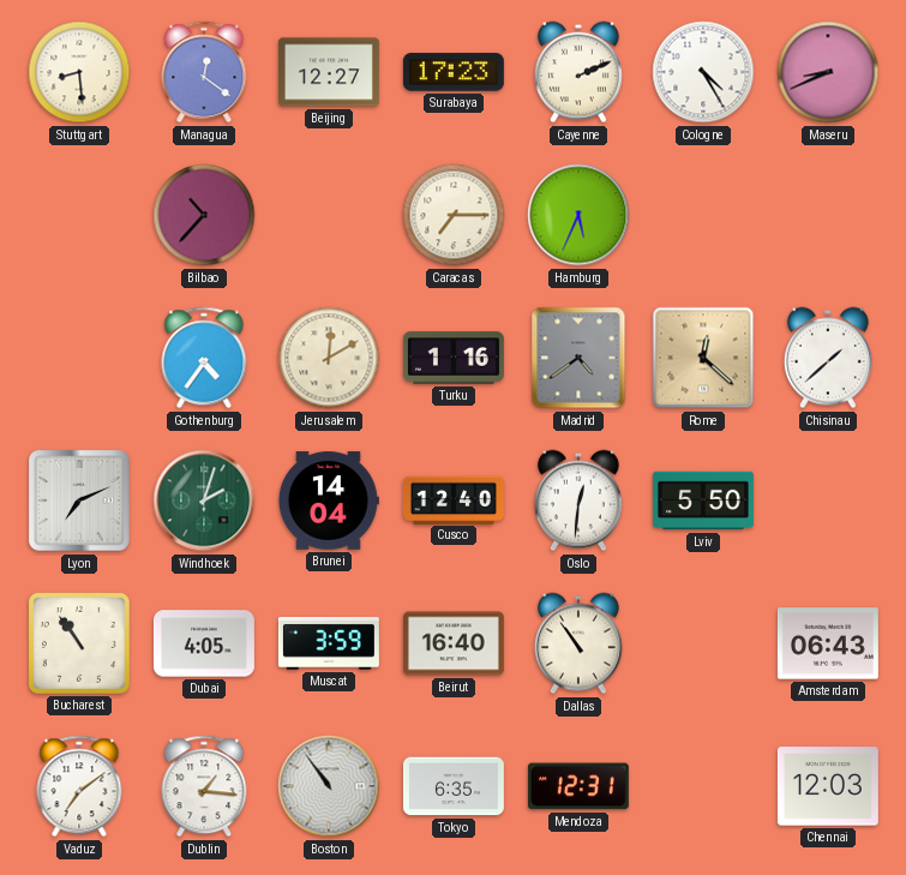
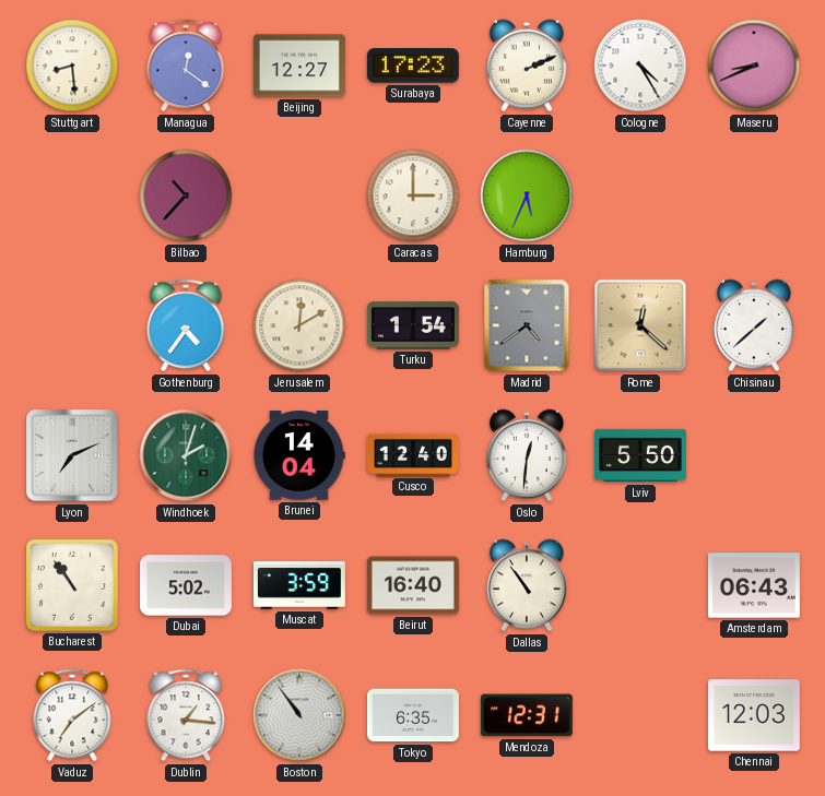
Caracas: 7:15 -> 3:00 (413, 195)
Turku: 1:16 -> 1:54 (413, 325)
Dubai: 4:05 -> 5:02 (186, 585)
